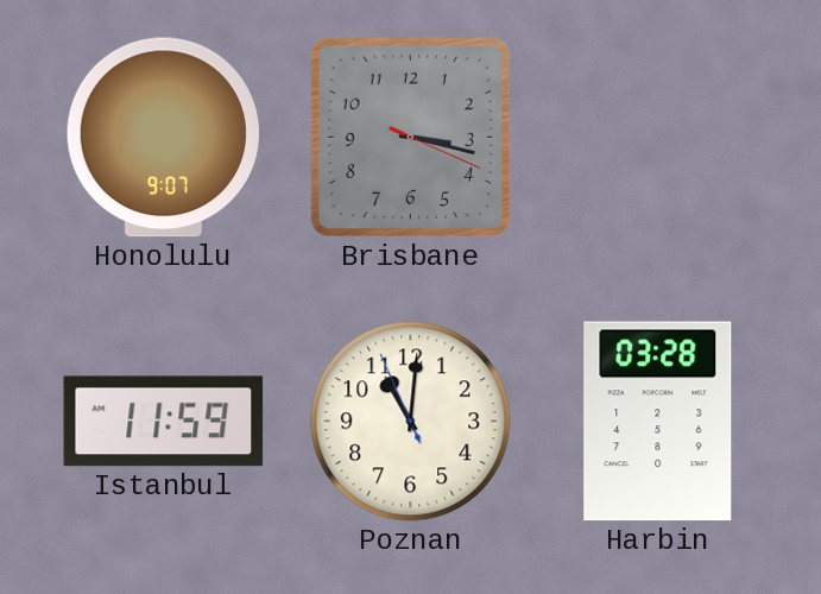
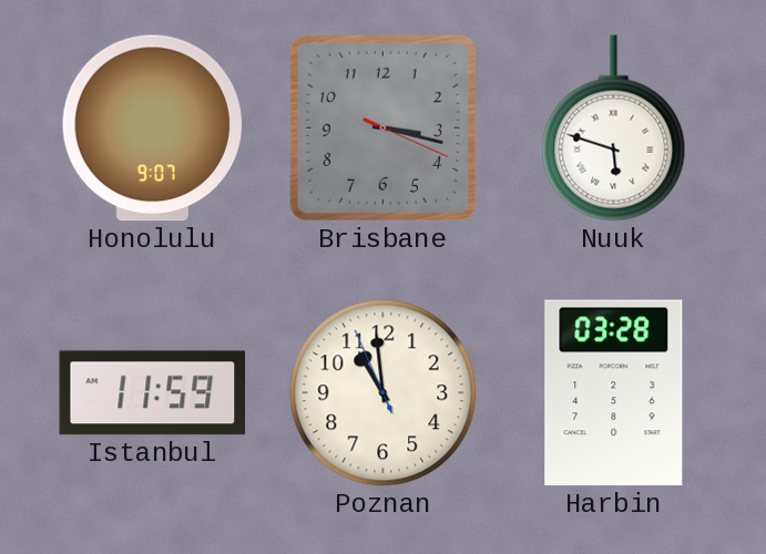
Nuuk: none -> 5:48 (614, 129)
Poznan: 11:00 -> 10:58 (384, 393)
